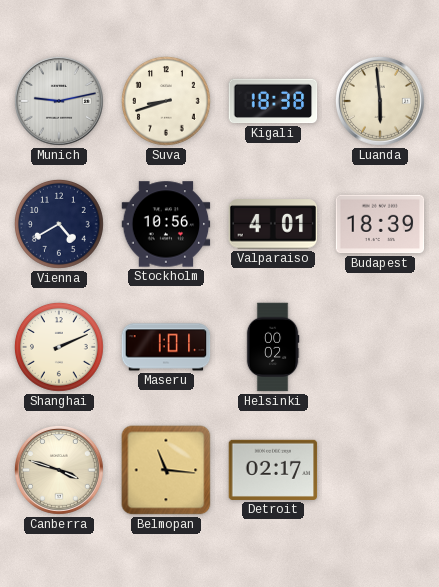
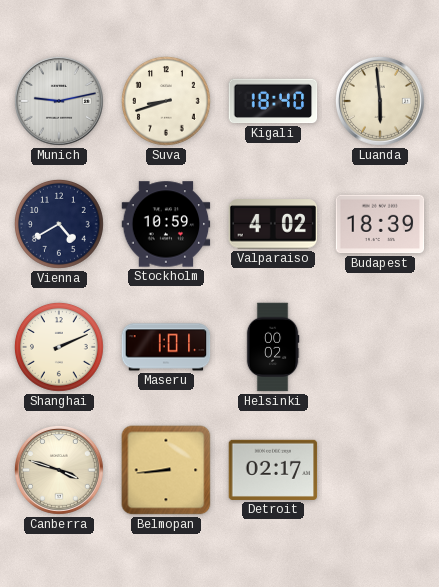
Kigali: 18:38 -> 18:40 (273, 101)
Stockholm: 10:56 -> 10:59 (166, 224)
Valparaiso: 4:01 -> 4:02 (273, 224)
Belmopan: 11:16 -> 8:44 (166, 470)
